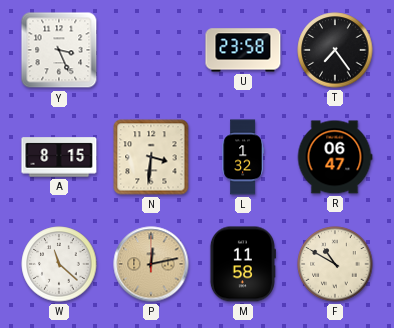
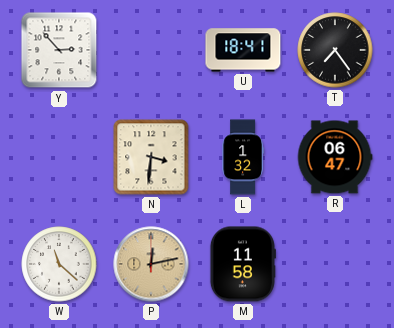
Y: 3:26 -> 2:53 (59, 50)
U: 23:58 -> 18:41 (243, 50)
A: 8:15 -> none (59, 157)
F: 10:50 -> none (335, 264)
